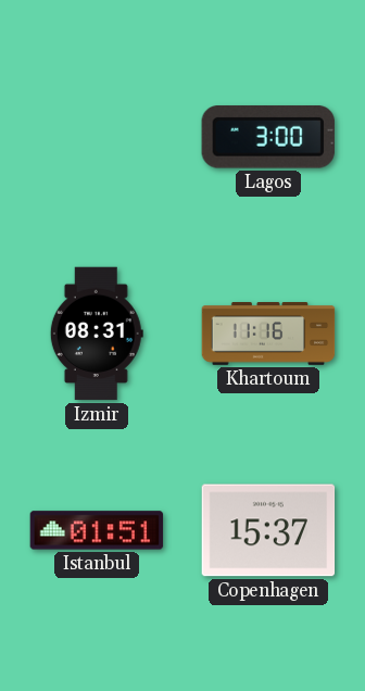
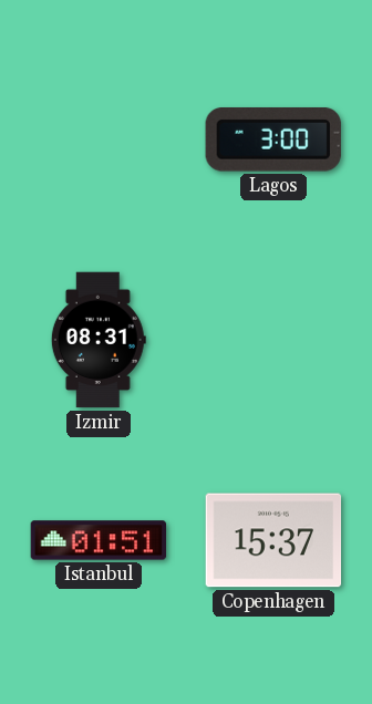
Khartoum: 11:16 -> none (268, 335)
